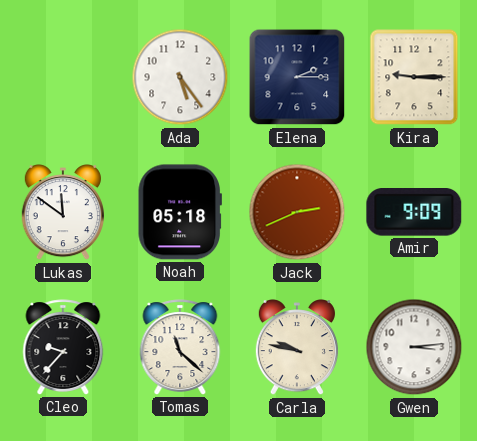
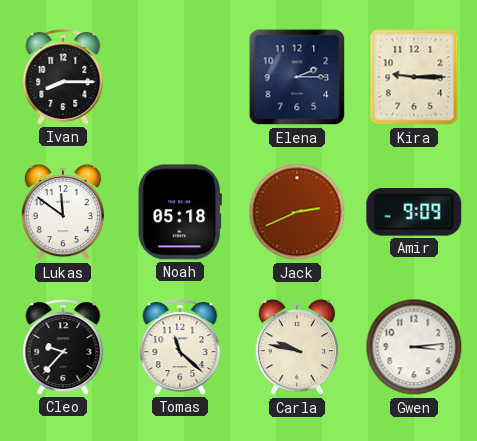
Ivan: none -> 8:15 (63, 77)
Ada: 5:24 -> none (180, 77)
